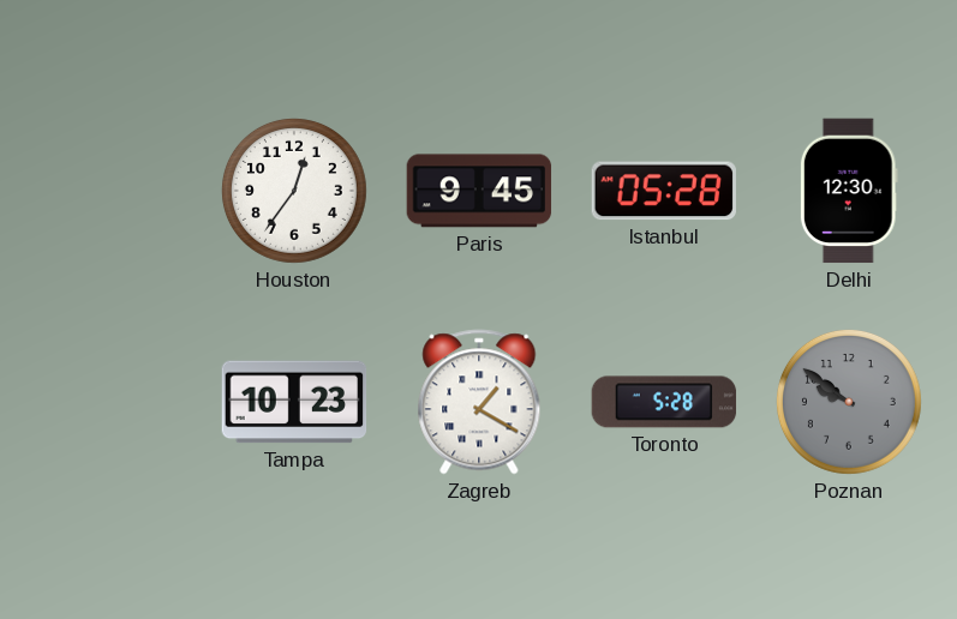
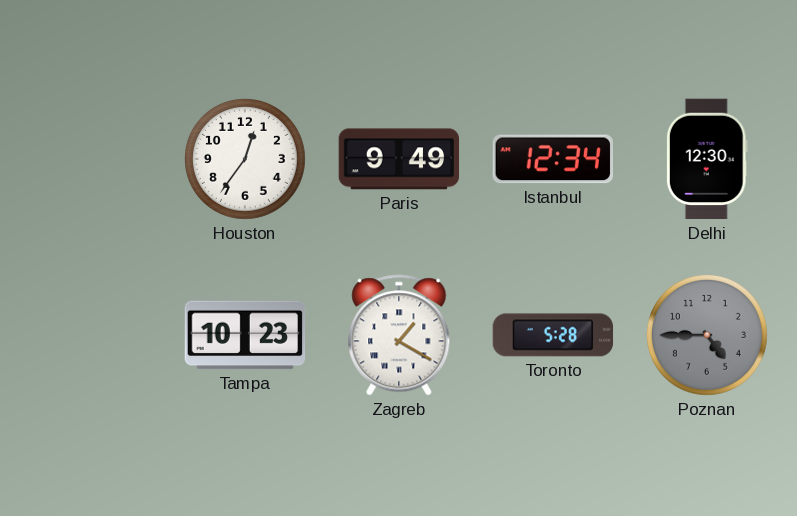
Paris: 9:45 -> 9:49 (399, 159)
Istanbul: 05:28 -> 12:34 (552, 159)
Poznan: 9:51 -> 4:45 (707, 335)
